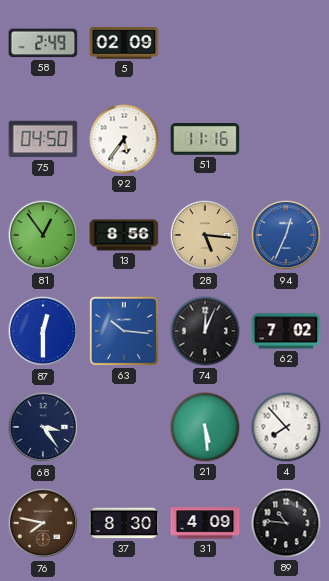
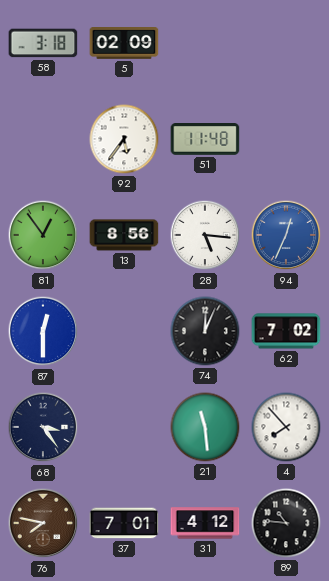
58: 2:49 -> 3:18 (43, 43)
75: 04:50 -> none (43, 139)
51: 11:16 -> 11:48 (205, 140)
28 dial: champagne -> white (205, 235)
63: 10:16 -> none (124, 331)
21: 5:29 -> 11:29 (205, 427)
37: 8:30 -> 7:01 (124, 523)
31: 4:09 -> 4:12 (205, 523)
